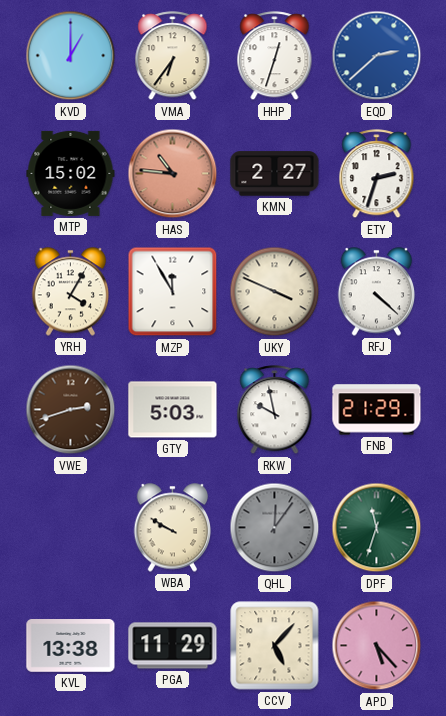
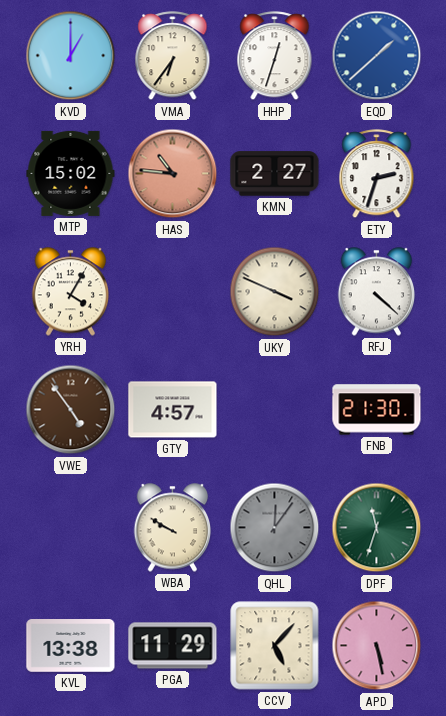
EQD: 2:38 -> 1:38 (377, 56)
MZP: 11:55 -> none (173, 292)
VWE: 2:42 -> 4:54 (71, 410)
GTY: 5:03 -> 4:57 (173, 410)
RKW: 9:58 -> none (275, 410)
FNB: 21:29 -> 21:30 (377, 410)
APD: 5:23 -> 5:28 (377, 646)
